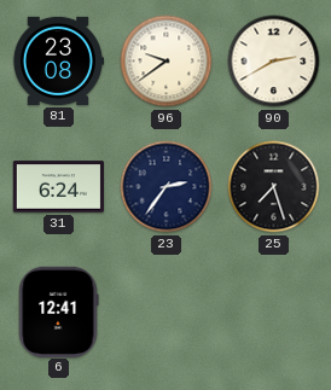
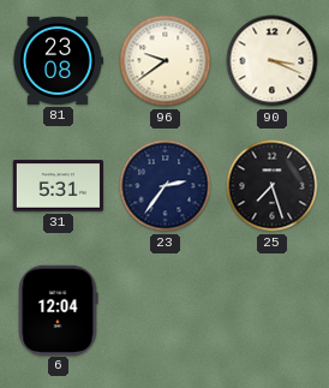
90: 2:40 -> 3:19 (273, 61)
31: 6:24 -> 5:31 (58, 186)
6: 12:41 -> 12:04 (58, 310)
